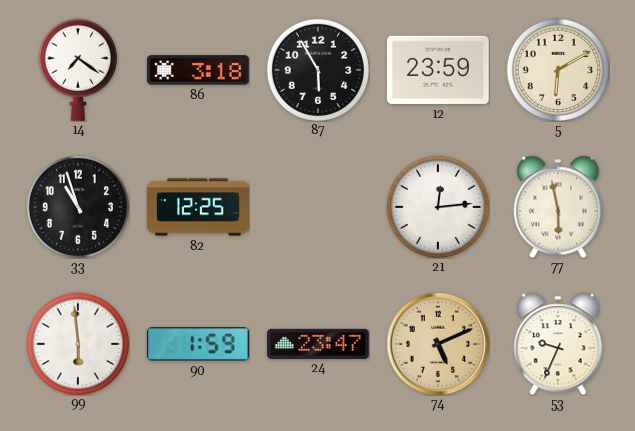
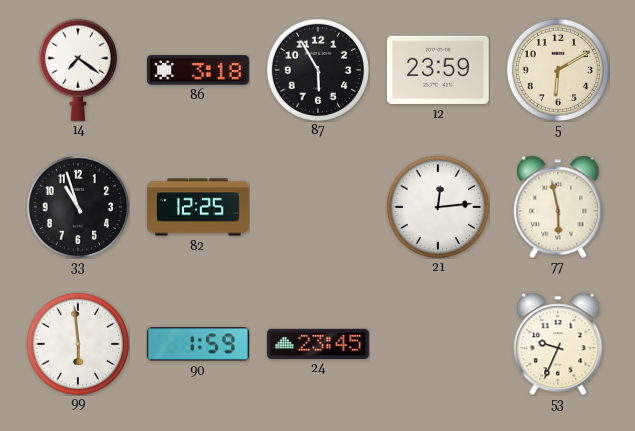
24: 23:47 -> 23:45 (319, 343)
74: 5:11 -> none (438, 344)
